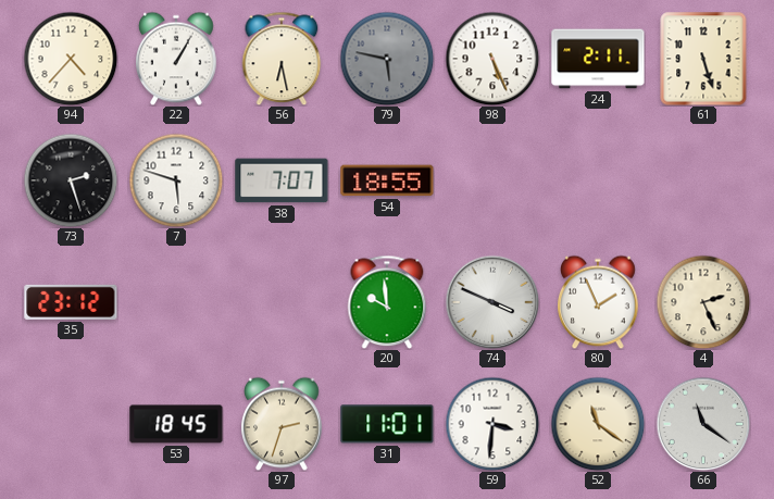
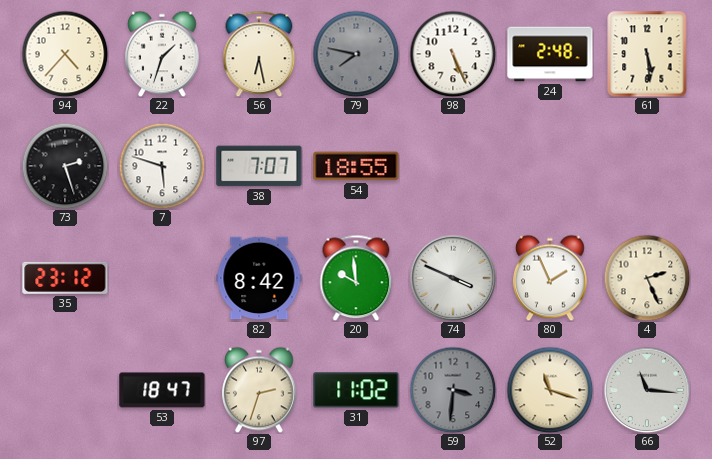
22: 1:05 -> 1:33 (162, 54)
79: 5:47 -> 7:47 (356, 54)
24: 2:11 -> 2:48 (550, 54)
61: 5:27 -> 5:29 (647, 54)
82: none -> 8:42 (259, 278)
53: 18:45 -> 18:47 (162, 390)
31: 11:01 -> 11:02 (356, 390)
59 dial: white -> grey (453, 390)
52: 11:21 -> 11:18 (550, 390)
66: 11:21 -> 11:16 (647, 390)
